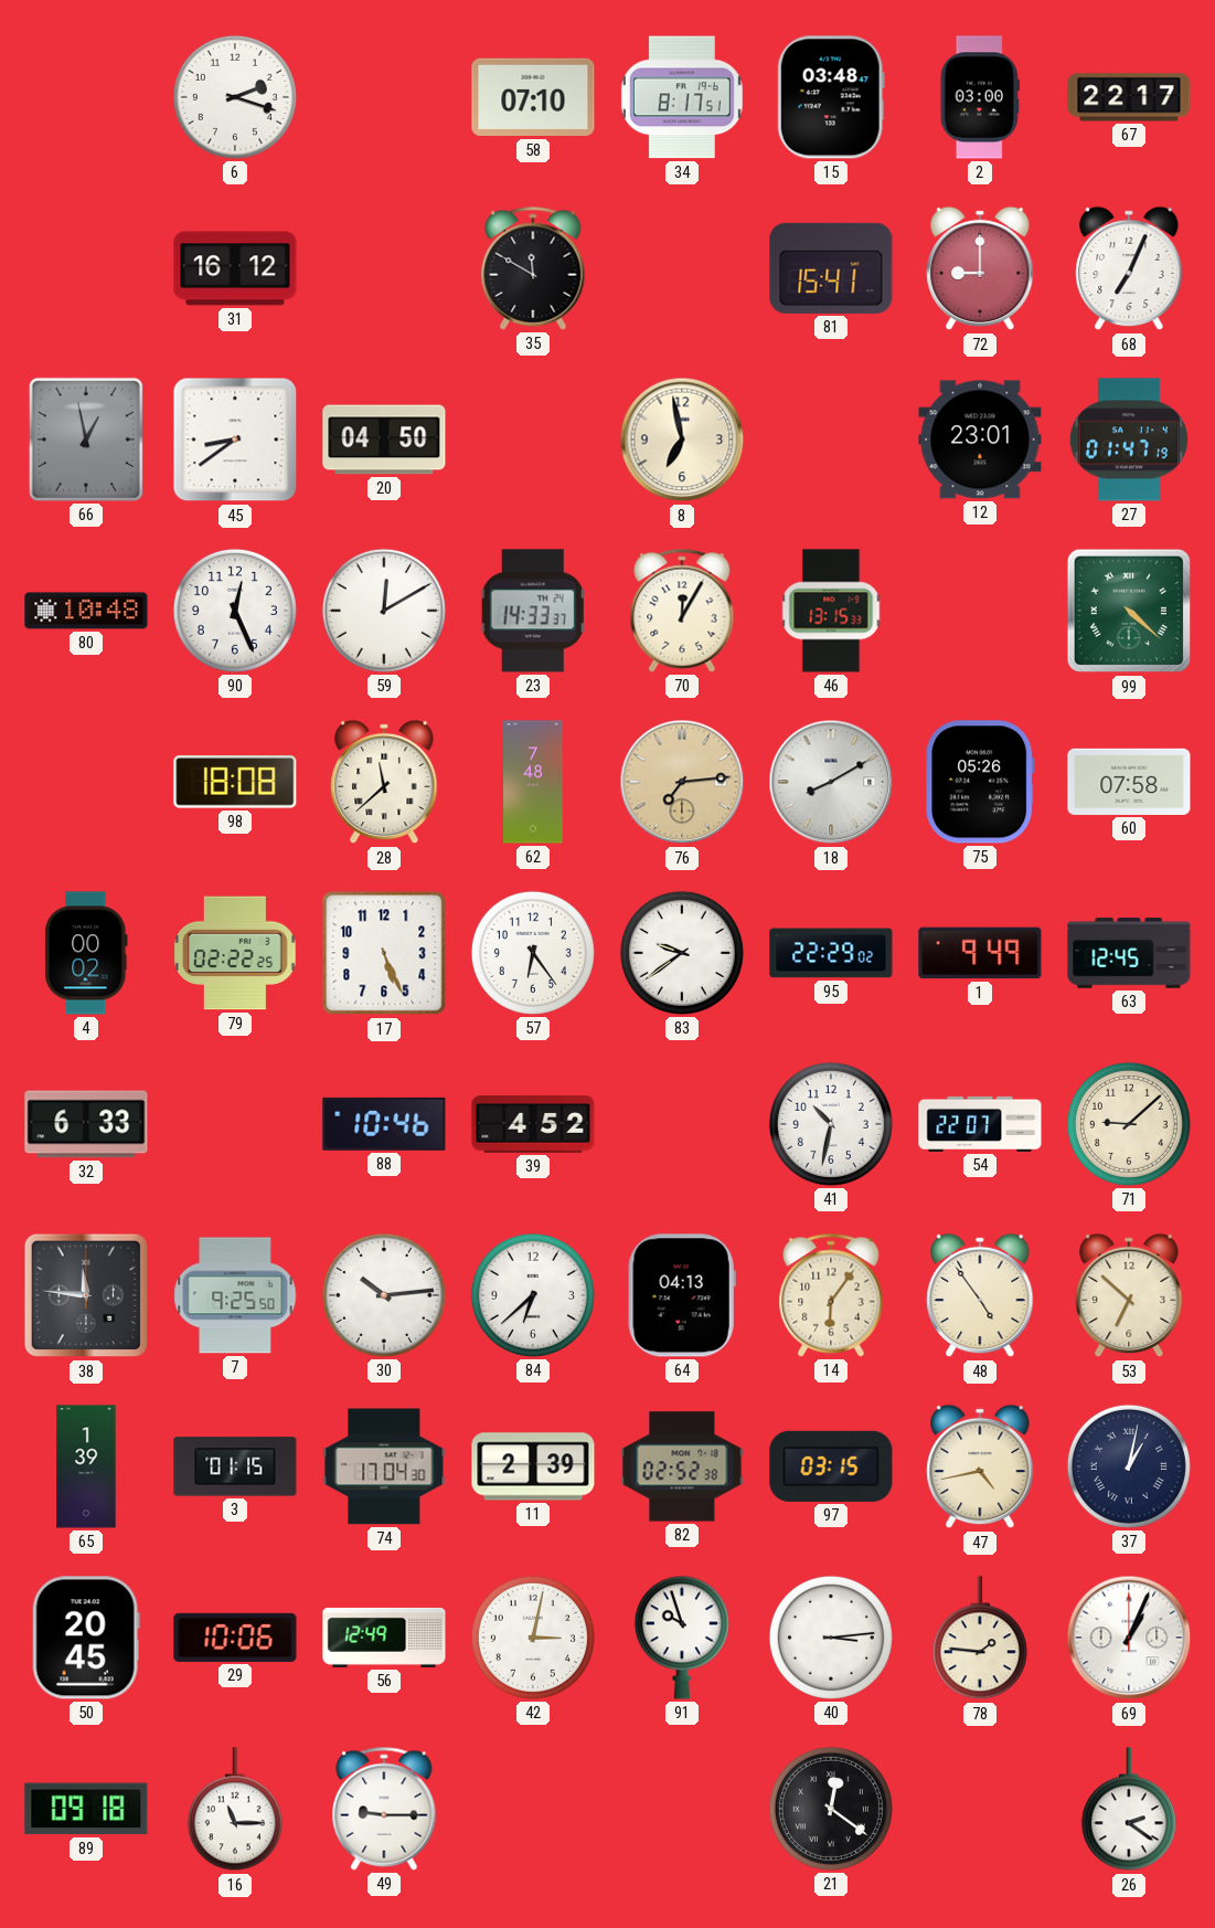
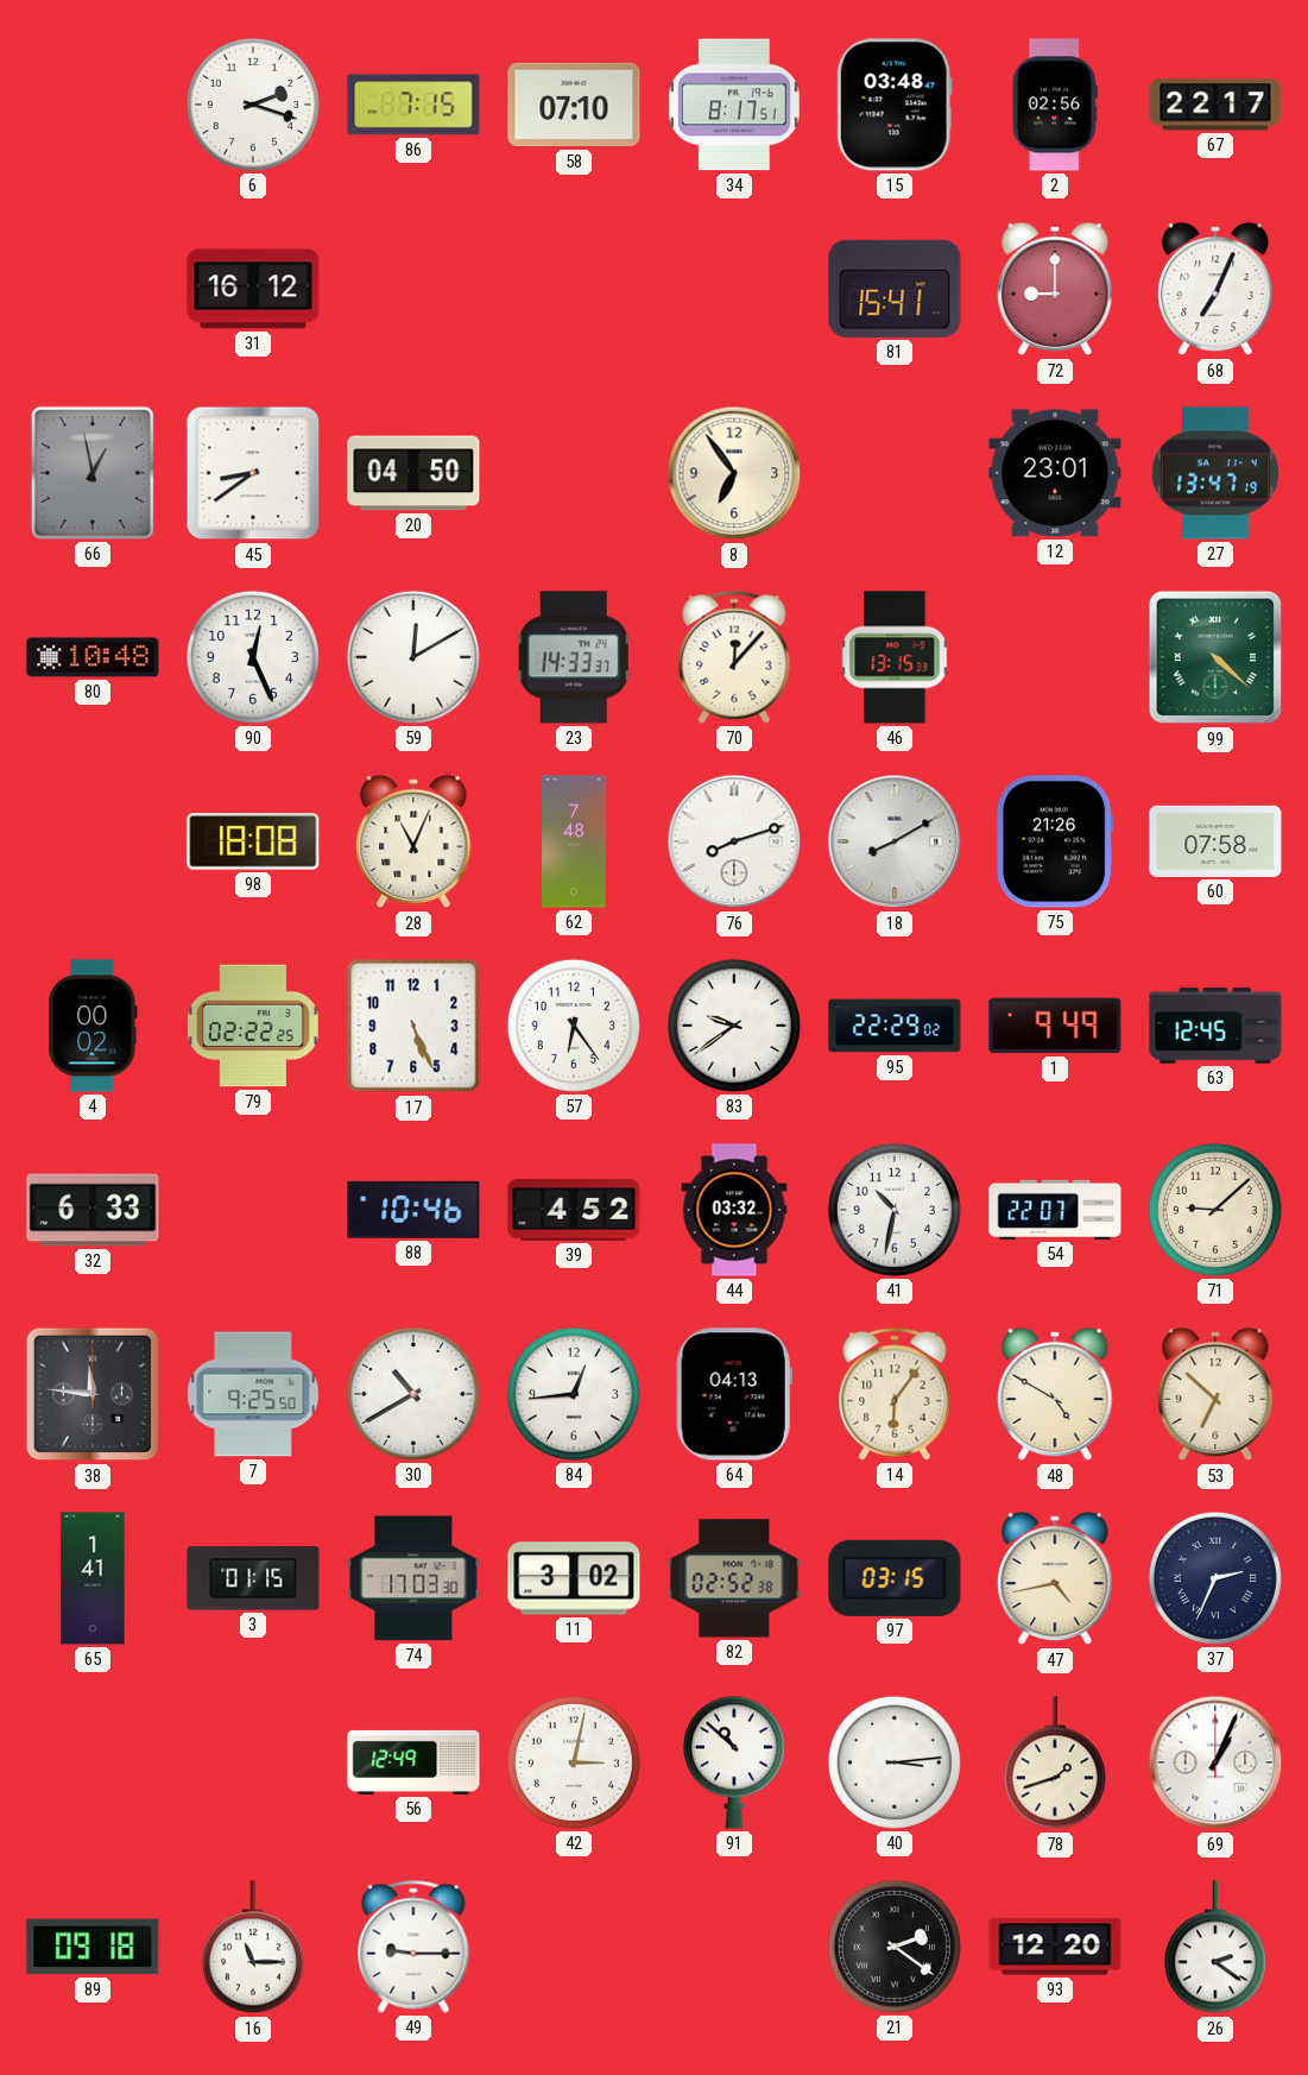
86: none -> 7:15 (413, 105)
2: 03:00 -> 02:56 (1055, 105)
35: 11:50 -> none (533, 268)
8: 6:58 -> 6:54 (734, 473)
27: 01:47 -> 13:47 (1215, 473)
70: 12:05 -> 12:07 (734, 657)
28: 11:38 -> 11:04 (413, 841)
76: 7:14 -> 8:12 (734, 841)
76 dial: champagne -> white (734, 841)
75: 05:26 -> 21:26 (1055, 841)
44: none -> 03:32 (734, 1210)
30: 10:14 -> 10:40 (413, 1394)
84: 6:38 -> 12:44 (574, 1394)
48: 4:54 -> 4:50 (1055, 1394)
65: 1:39 -> 1:41 (93, 1578)
74: 17:04 -> 17:03 (413, 1578)
11: 2:39 -> 3:02 (574, 1578)
37: 1:02 -> 2:34 (1215, 1578)
50: 20:45 -> none (86, 1638)
29: 10:06 -> none (235, 1638)
91: 9:57 -> 10:52 (734, 1762)
78: 1:46 -> 1:42 (1055, 1764)
21: 12:21 -> 2:21 (895, 1947)
93: none -> 12:20 (1055, 1947)
